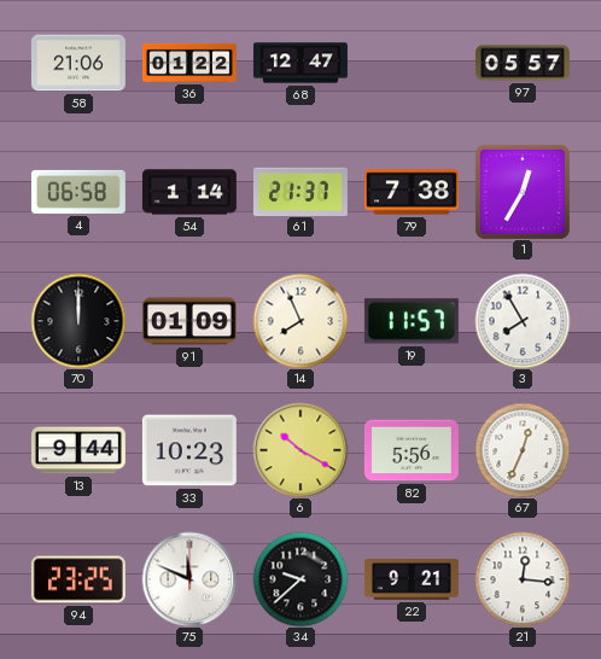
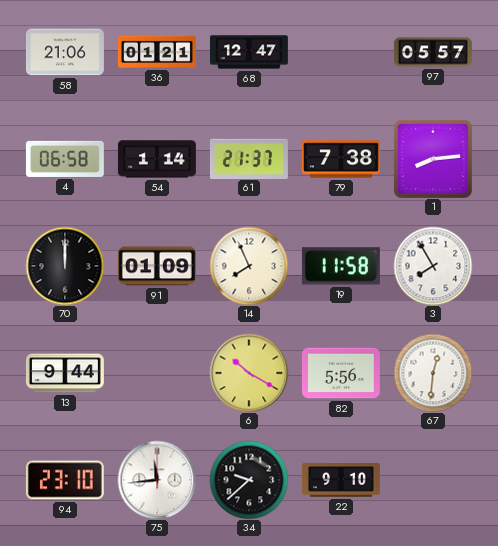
36: 01:22 -> 01:21 (158, 52)
1: 12:35 -> 8:14 (433, 159)
19: 11:57 -> 11:58 (341, 266)
33: 10:23 -> none (189, 450)
67: 12:34 -> 12:31 (433, 373)
94: 23:25 -> 23:10 (65, 480)
75: 11:49 -> 11:44 (157, 480)
22: 9:21 -> 9:10 (341, 481)
21: 12:16 -> none (523, 579)
